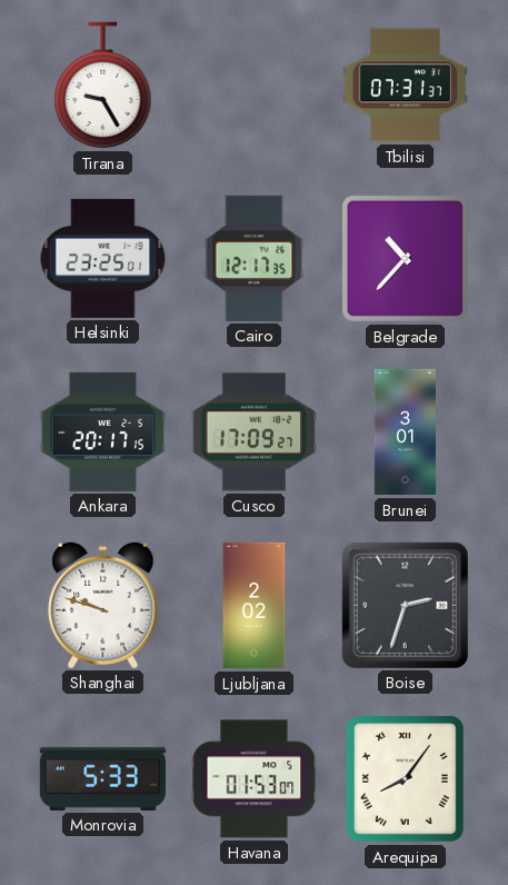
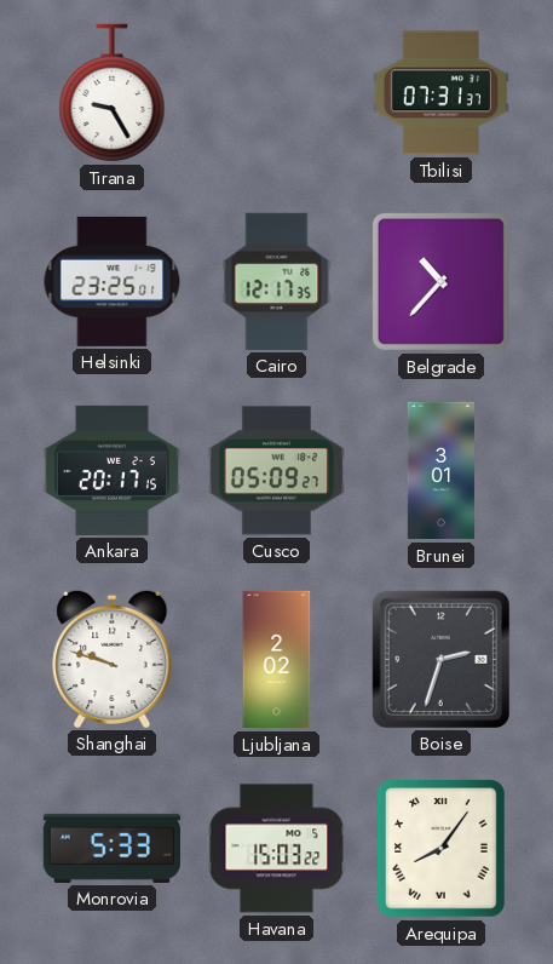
Cusco: 17:09 -> 05:09 (276, 471)
Havana: 01:53 -> 15:03 (277, 849)
